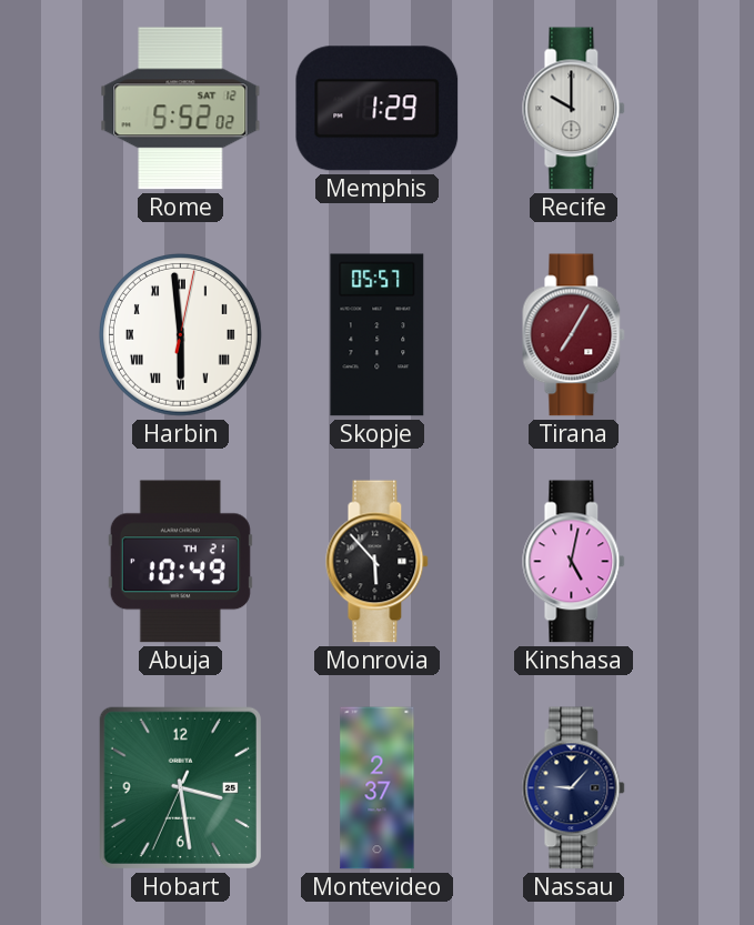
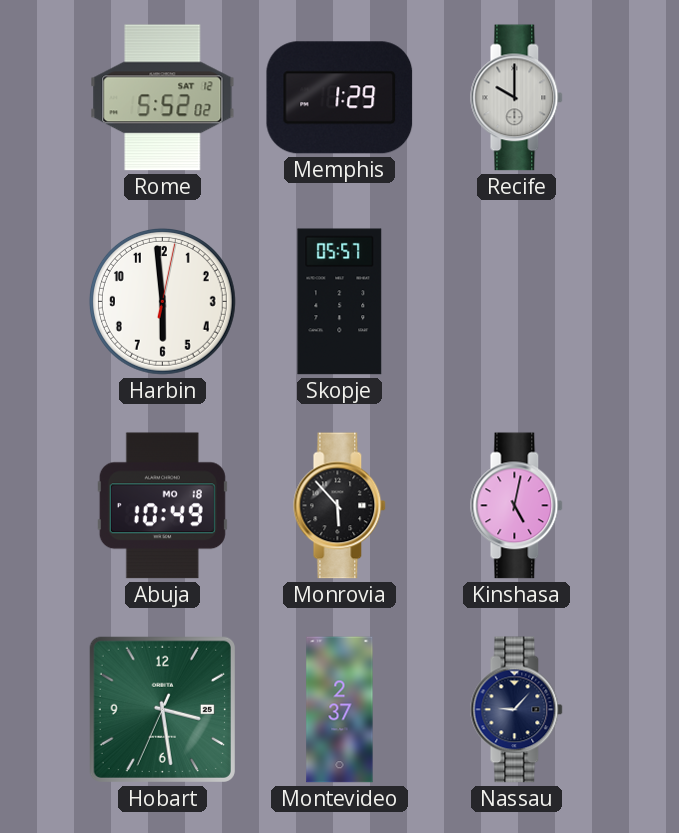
Harbin numerals: Roman -> Arabic (162, 301)
Tirana: 7:05 -> none (574, 335)
Abuja date: TH 21 -> MO 18 (162, 506)
